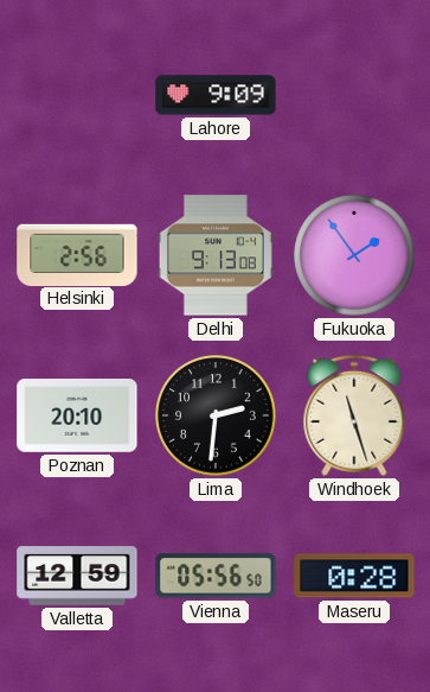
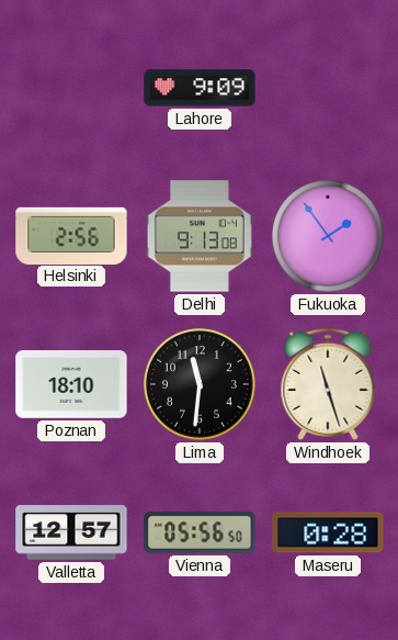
Poznan: 20:10 -> 18:10 (71, 385)
Lima: 2:31 -> 11:31 (200, 384)
Valletta: 12:59 -> 12:57 (71, 532)
